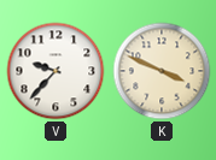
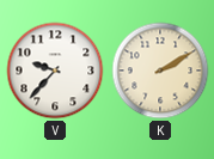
K: 3:49 -> 2:10 (160, 71)
